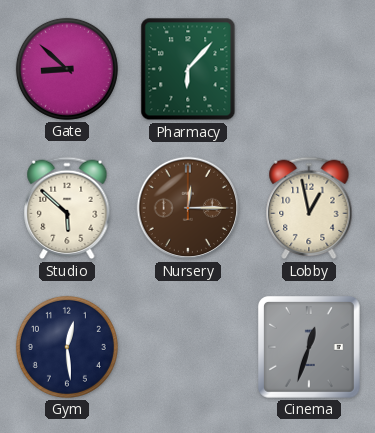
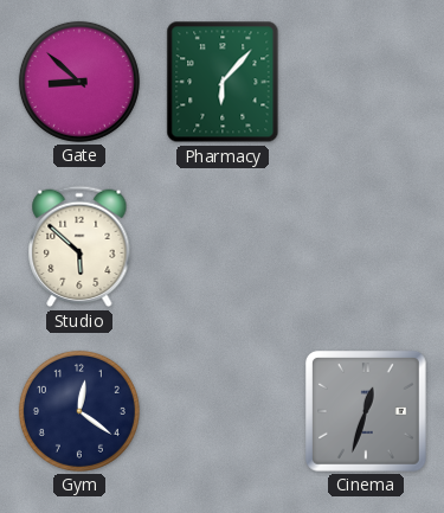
Nursery: 12:15 -> none (188, 208)
Lobby: 12:58 -> none (309, 208)
Gym: 12:29 -> 12:21 (79, 411)
